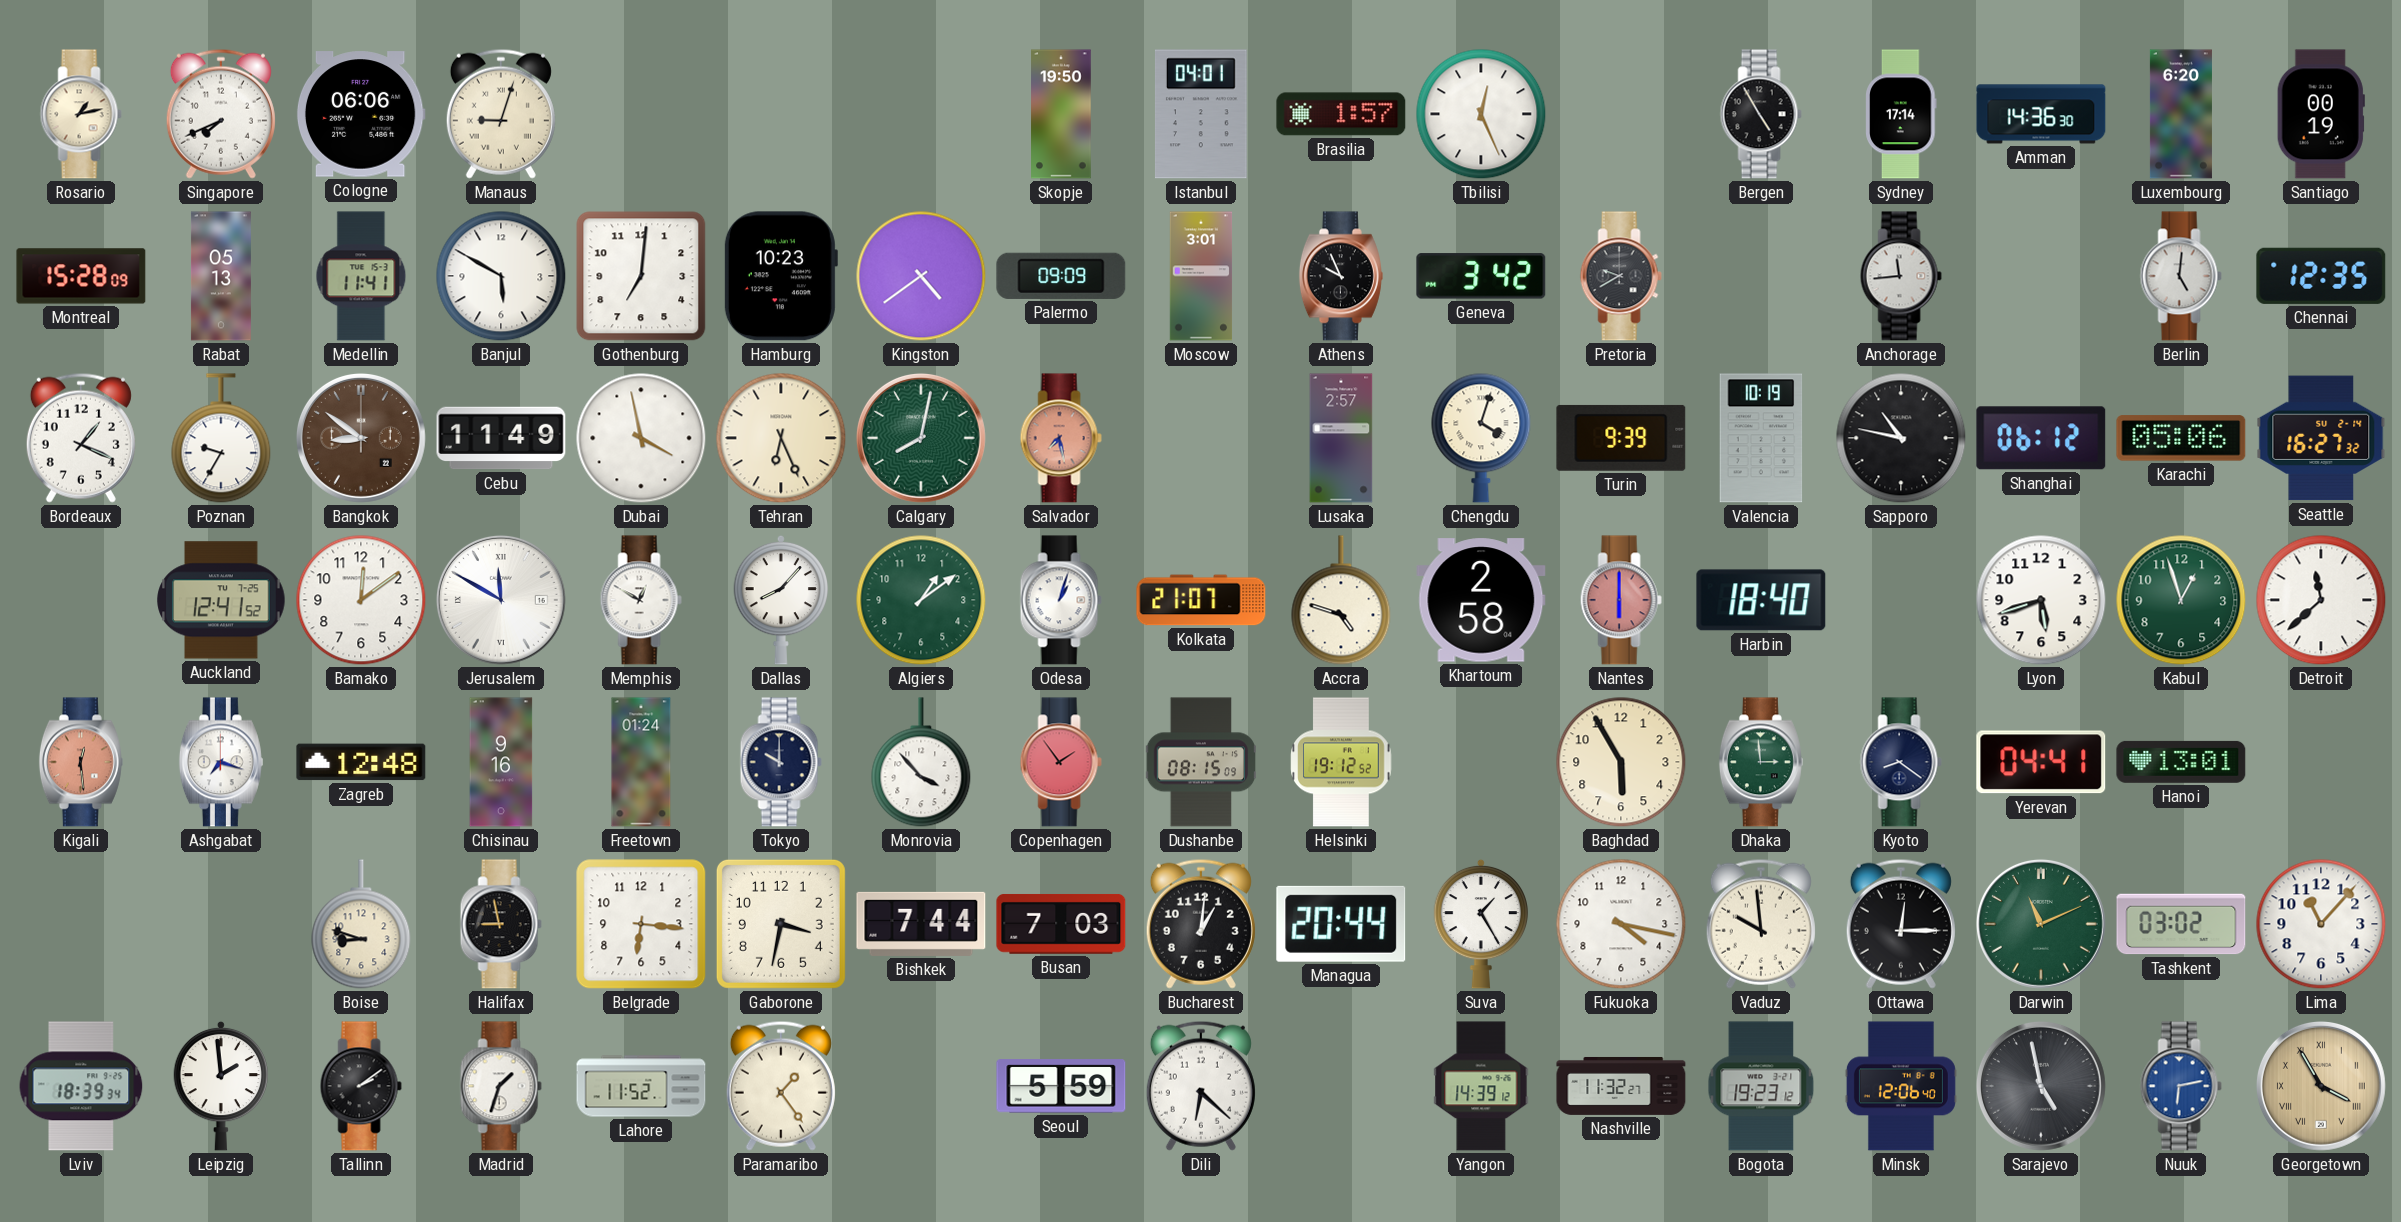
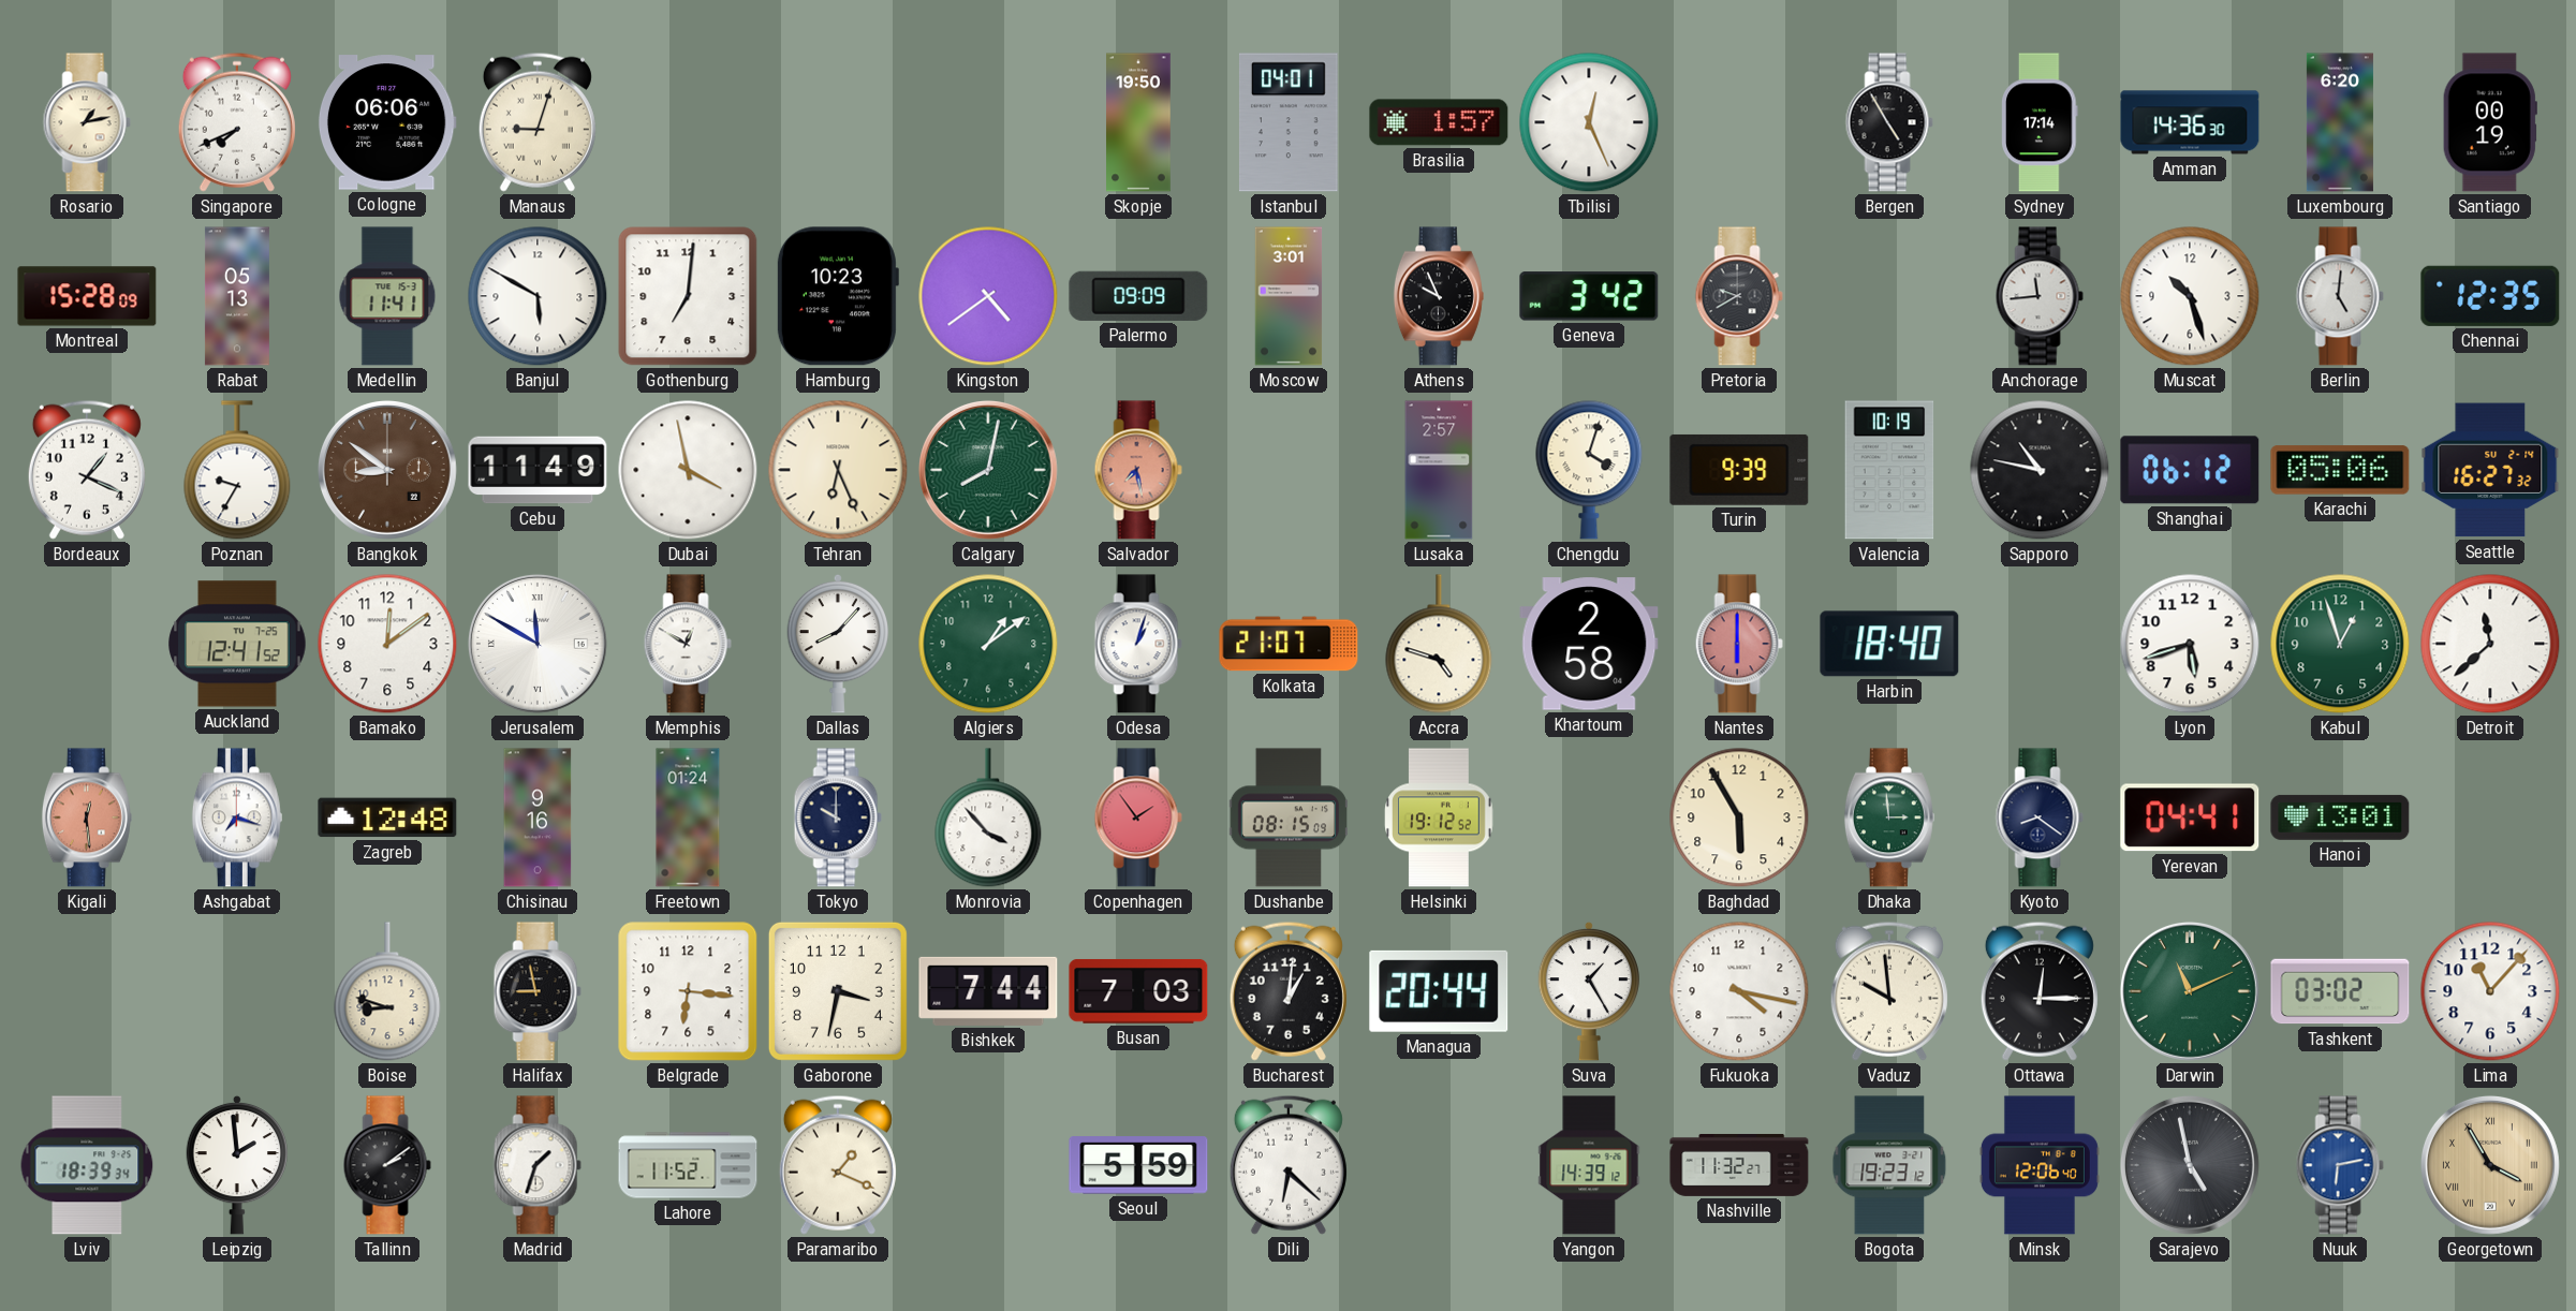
Muscat: none -> 10:27 (2190, 296)
Paramaribo: 1:24 -> 1:19 (838, 1165)
